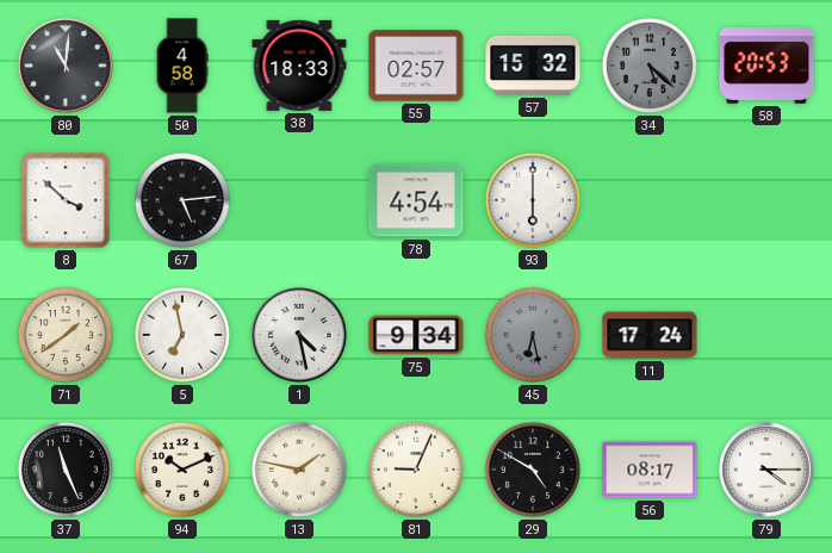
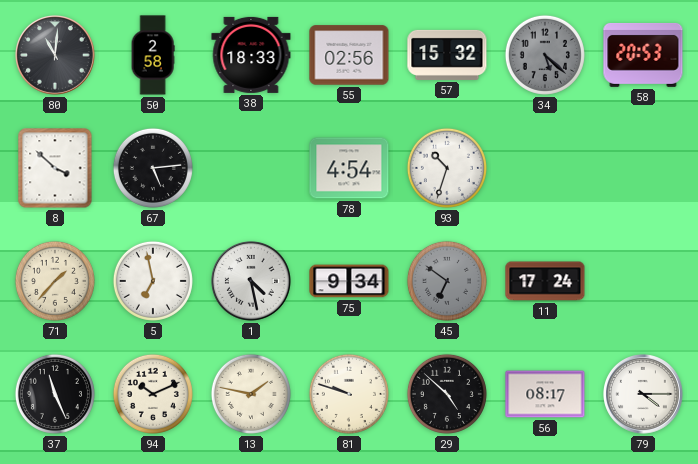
50: 4:58 -> 2:58 (153, 55)
55: 02:57 -> 02:56 (349, 55)
93: 6:00 -> 10:33 (447, 168)
71: 1:39 -> 1:37 (55, 281)
45: 6:28 -> 6:51 (447, 281)
81: 9:04 -> 9:48 (349, 394)
29: 4:50 -> 4:52 (447, 394)
